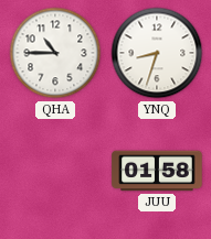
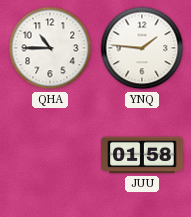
YNQ: 8:33 -> 1:46 (142, 48)
